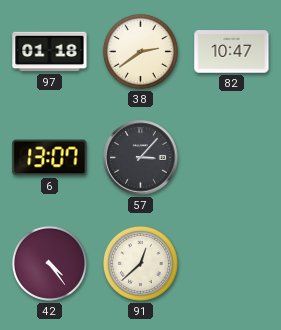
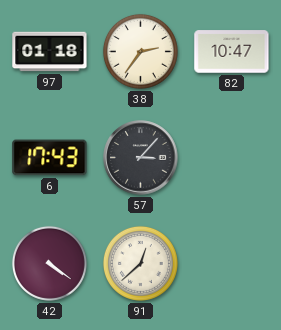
38: 2:39 -> 2:36 (140, 51)
6: 13:07 -> 17:43 (50, 158)
42: 4:24 -> 4:21 (49, 263)
